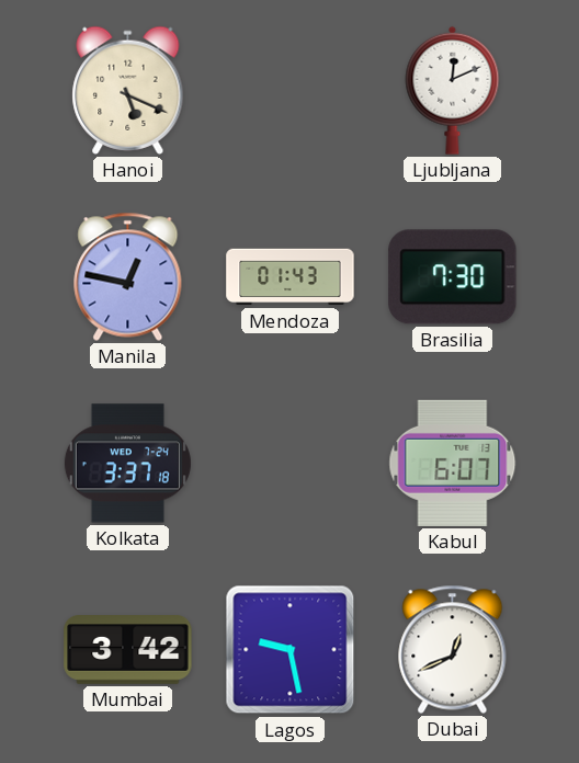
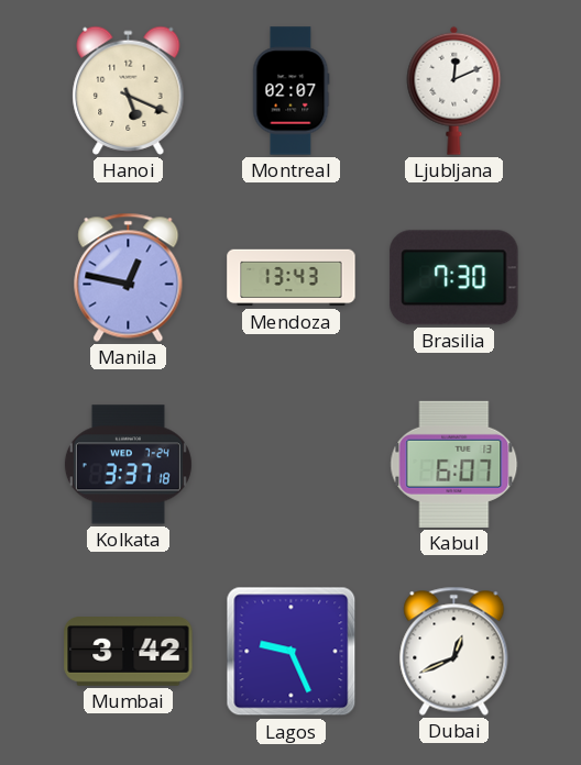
Montreal: none -> 02:07 (292, 91)
Mendoza: 01:43 -> 13:43 (292, 278)
Lagos: 9:28 -> 9:26 (292, 652)
